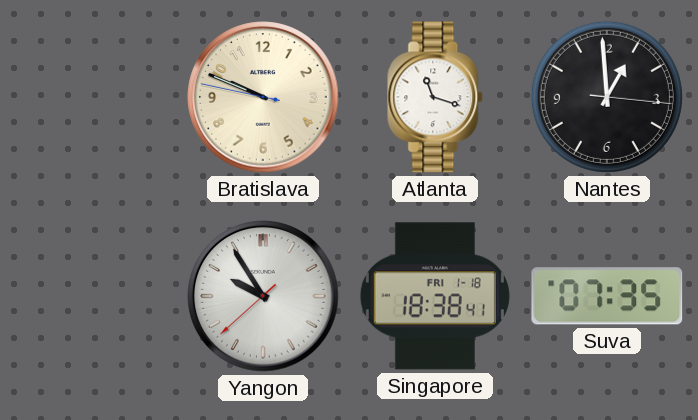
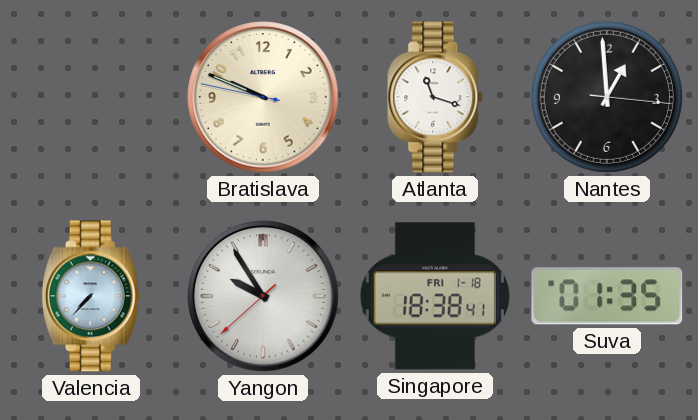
Valencia: none -> 7:37 (91, 296)
Suva: 07:35 -> 01:35 (607, 296)
